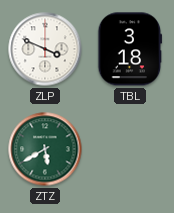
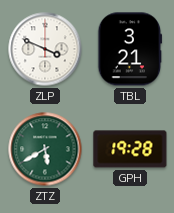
TBL: 3:18 -> 3:21 (130, 49)
GPH: none -> 19:28 (130, 149)
